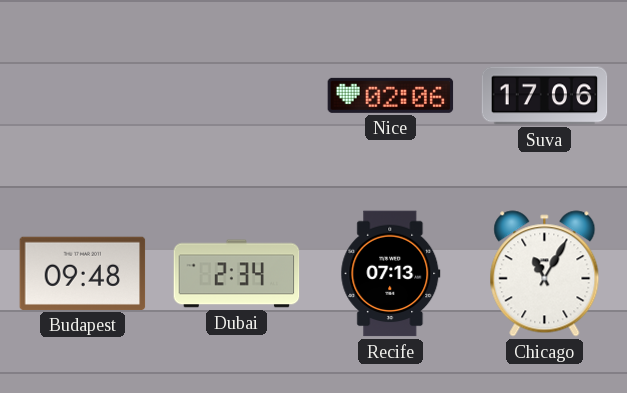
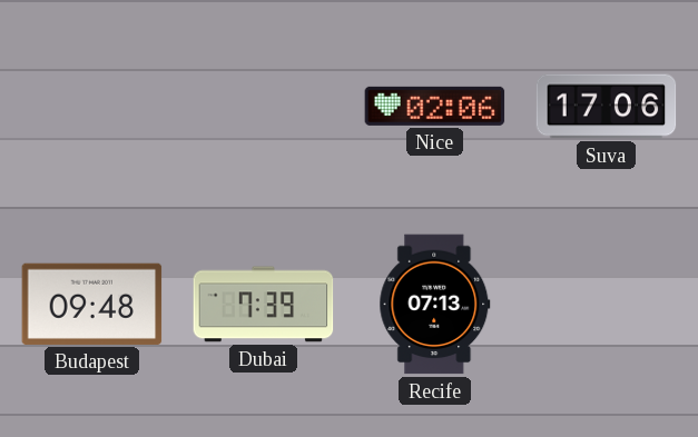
Dubai: 2:34 -> 7:39 (264, 305)
Chicago: 11:05 -> none (545, 274)
